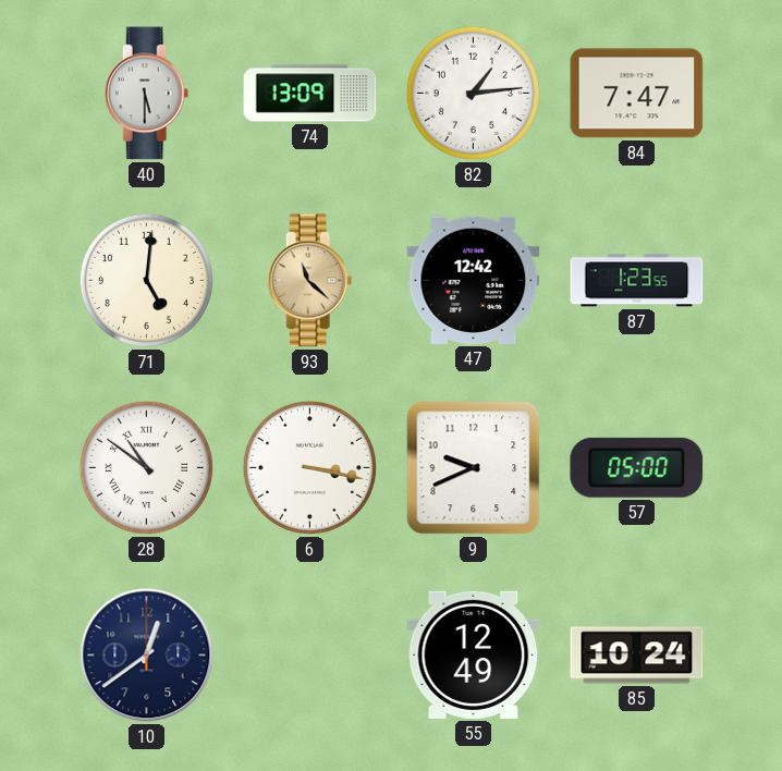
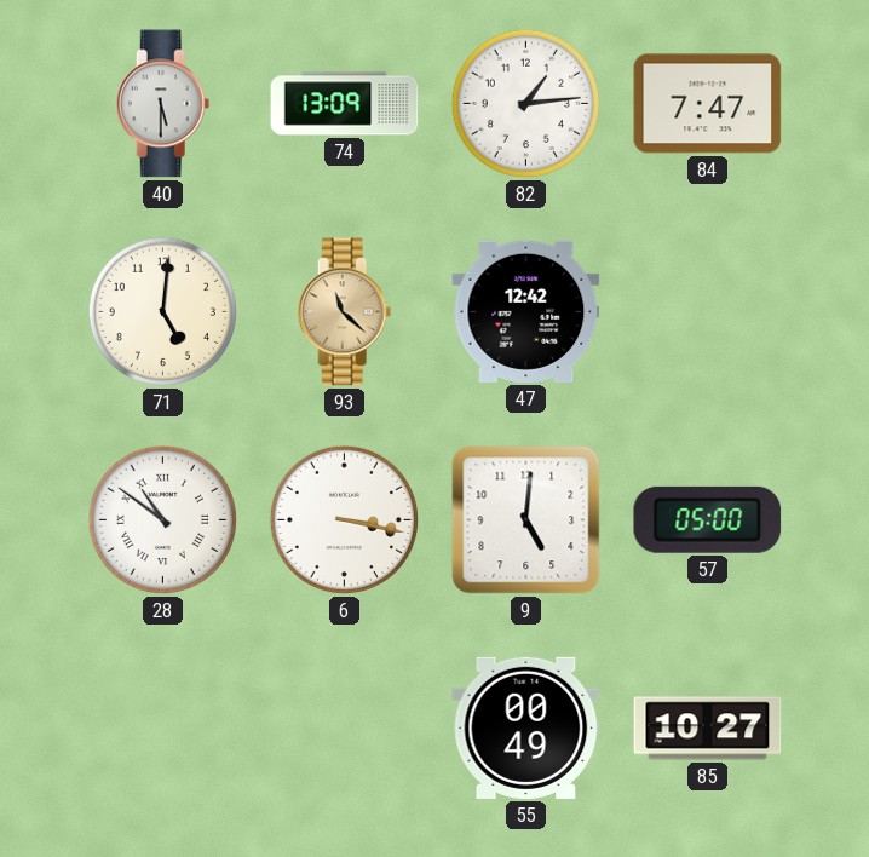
87: 1:23 -> none (637, 281)
9: 9:41 -> 5:01 (526, 520)
10: 12:39 -> none (147, 656)
55: 12:49 -> 00:49 (526, 727)
85: 10:24 -> 10:27 (708, 729)
